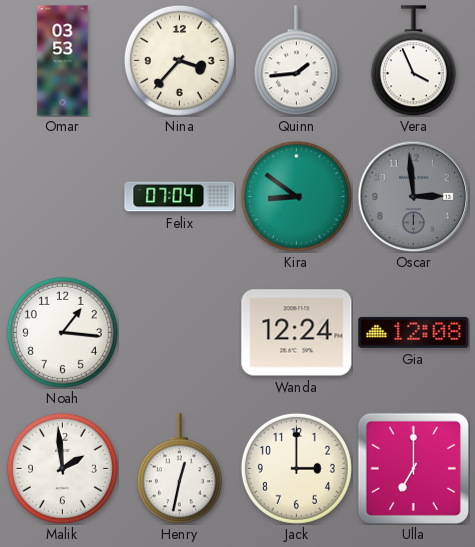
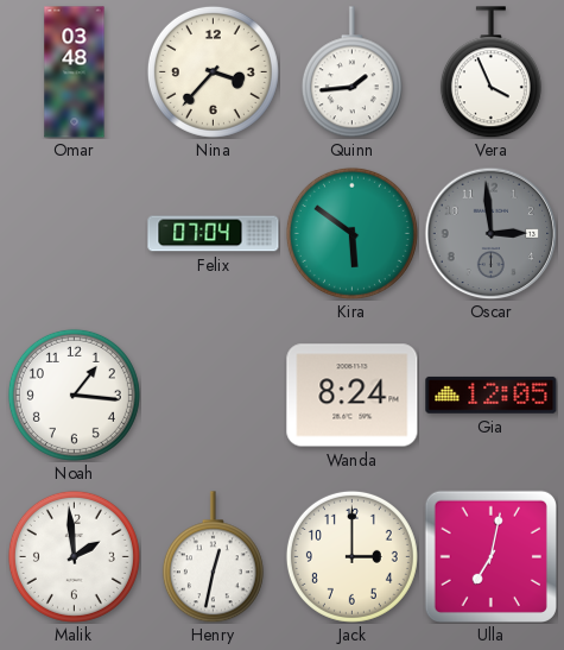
Omar: 03:53 -> 03:48 (75, 72)
Kira: 8:51 -> 5:51 (351, 233)
Wanda: 12:24 -> 8:24 (353, 396)
Gia: 12:08 -> 12:05 (492, 395)
Ulla: 7:00 -> 7:02 (490, 556)
